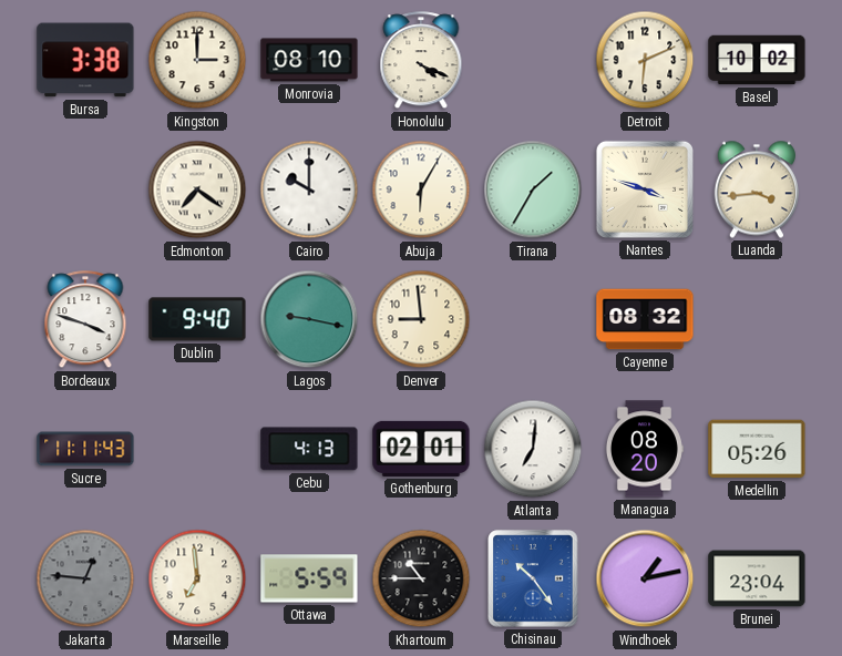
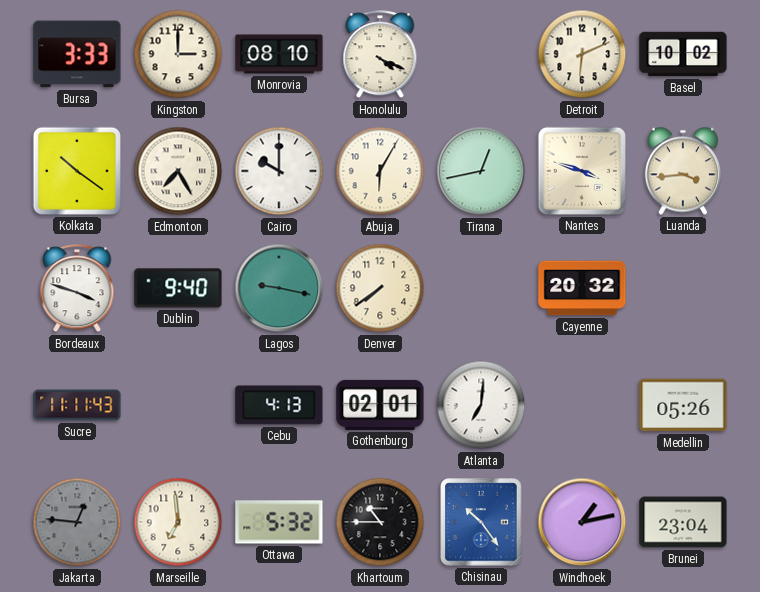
Bursa: 3:38 -> 3:33 (77, 54)
Kolkata: none -> 10:21 (77, 171)
Edmonton: 7:21 -> 7:25 (178, 171)
Tirana: 1:35 -> 12:43 (481, 171)
Denver: 8:59 -> 7:39 (380, 288)
Cayenne: 08:32 -> 20:32 (582, 288)
Managua: 08:20 -> none (644, 449)
Ottawa: 5:59 -> 5:32 (279, 522)
